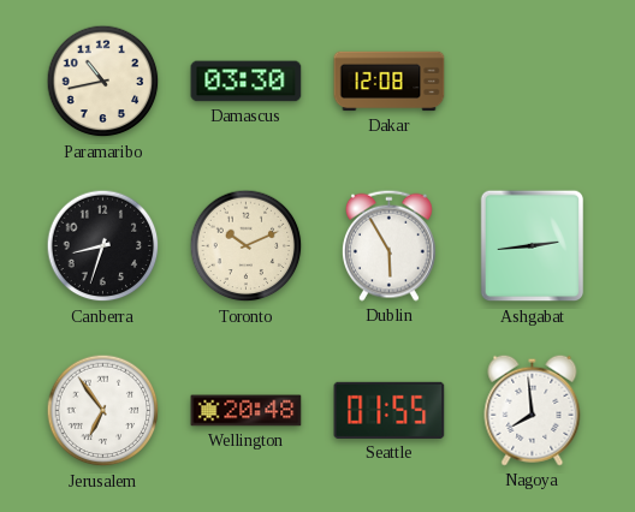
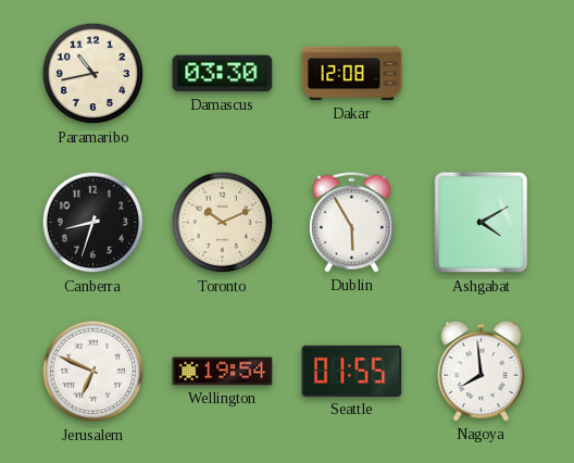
Ashgabat: 2:44 -> 4:10 (482, 223)
Jerusalem: 6:54 -> 6:49 (93, 372)
Wellington: 20:48 -> 19:54 (223, 372)
